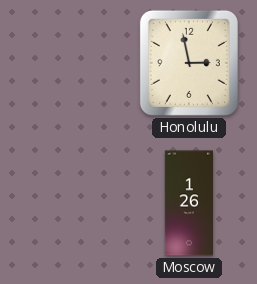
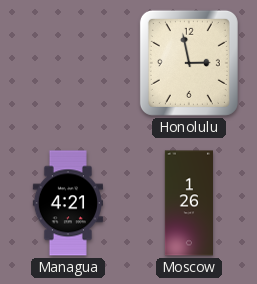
Managua: none -> 4:21 (68, 203)
